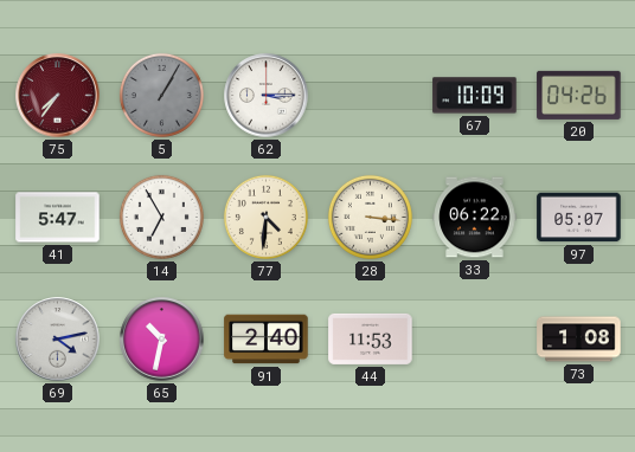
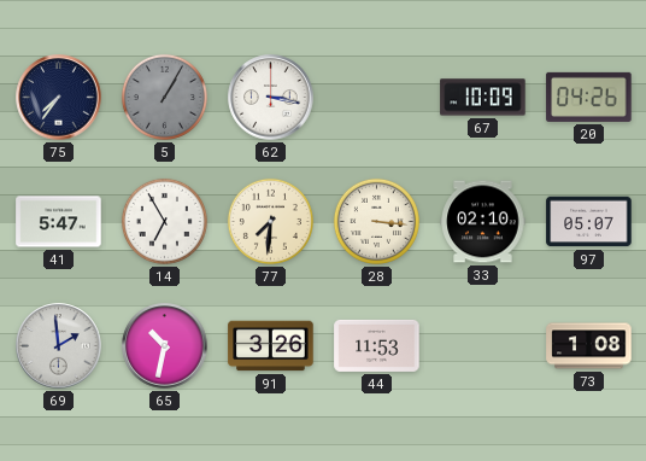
75 dial: burgundy -> navy (59, 98)
62: 3:15 -> 3:17 (271, 98)
77: 4:31 -> 7:31 (270, 221)
33: 06:22 -> 02:10 (483, 222)
69: 4:13 -> 1:59 (59, 346)
91: 2:40 -> 3:26 (271, 346)
